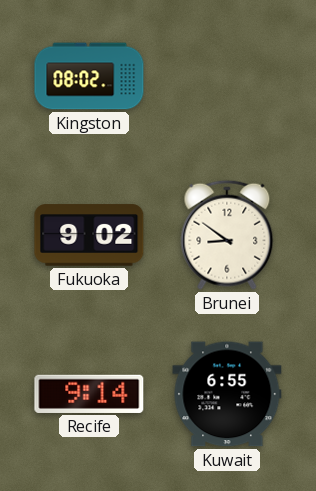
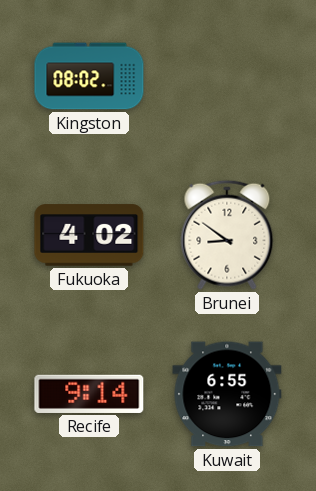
Fukuoka: 9:02 -> 4:02 (89, 235)
